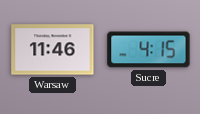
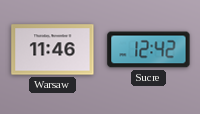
Sucre: 4:15 -> 12:42 (149, 50)
